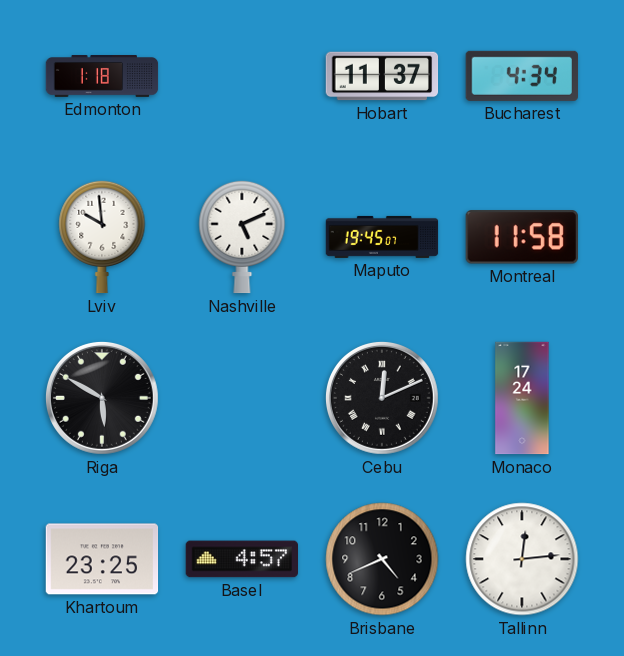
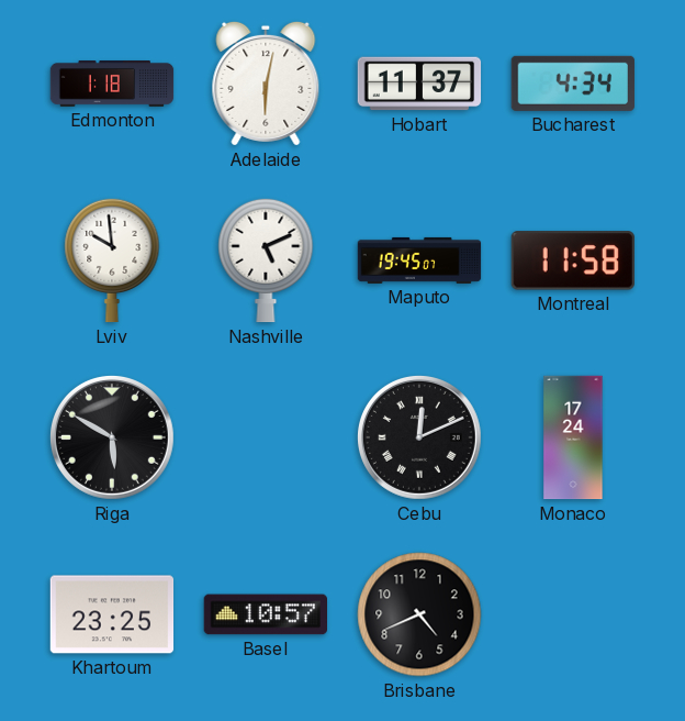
Adelaide: none -> 6:02 (266, 84)
Basel: 4:57 -> 10:57 (265, 614)
Tallinn: 12:14 -> none (522, 559)
